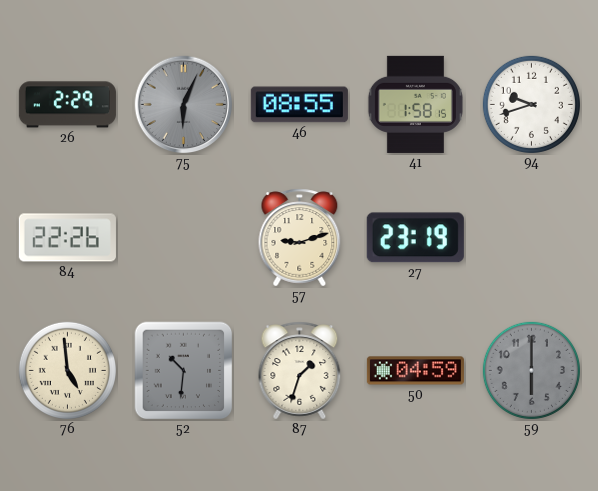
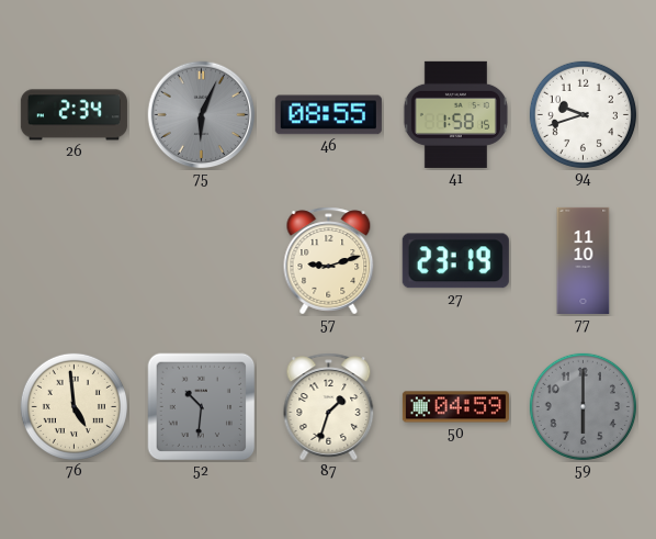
26: 2:29 -> 2:34 (73, 115)
84: 22:26 -> none (67, 238)
77: none -> 11:10 (584, 260)
